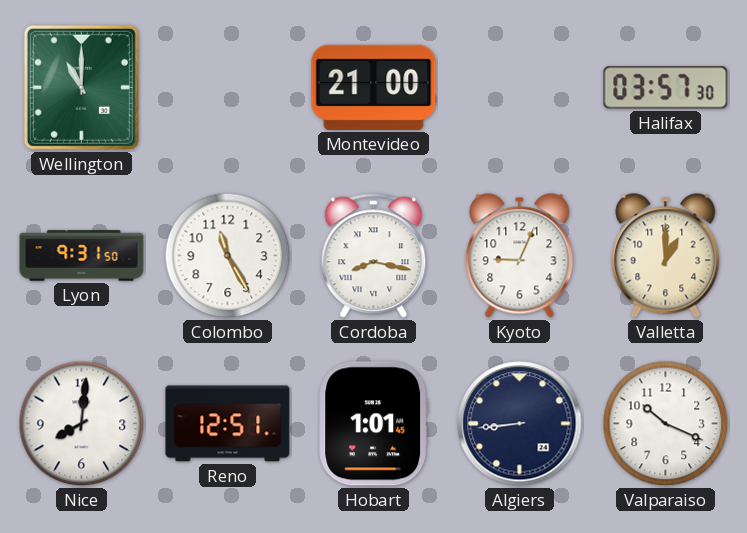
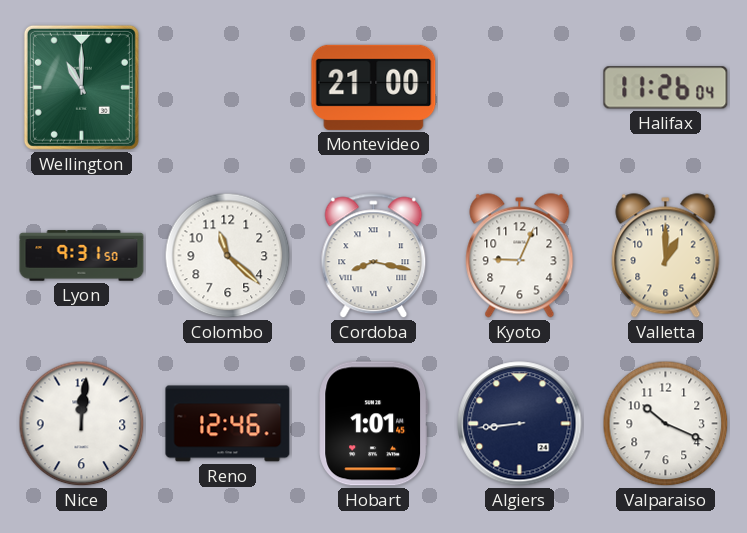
Halifax: 03:57 -> 11:26 (666, 88)
Colombo: 11:25 -> 11:22 (228, 256)
Nice: 8:01 -> 12:01 (82, 424)
Reno: 12:51 -> 12:46 (228, 424)
